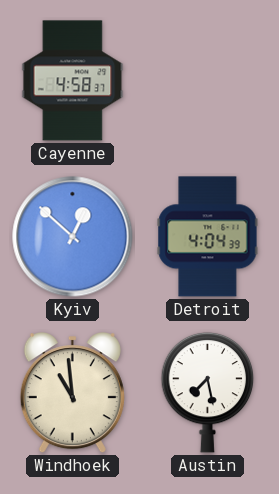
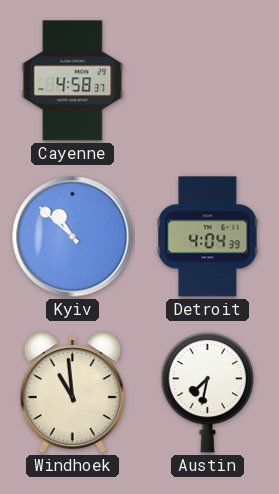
Kyiv: 12:52 -> 10:52 (73, 237)
Austin: 7:28 -> 7:32 (208, 392)
